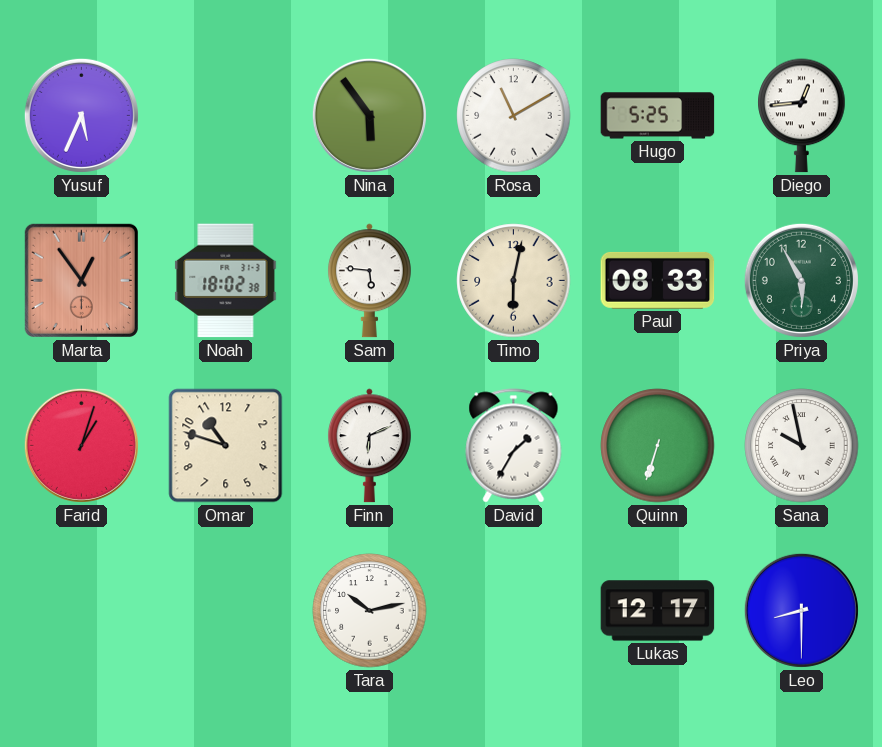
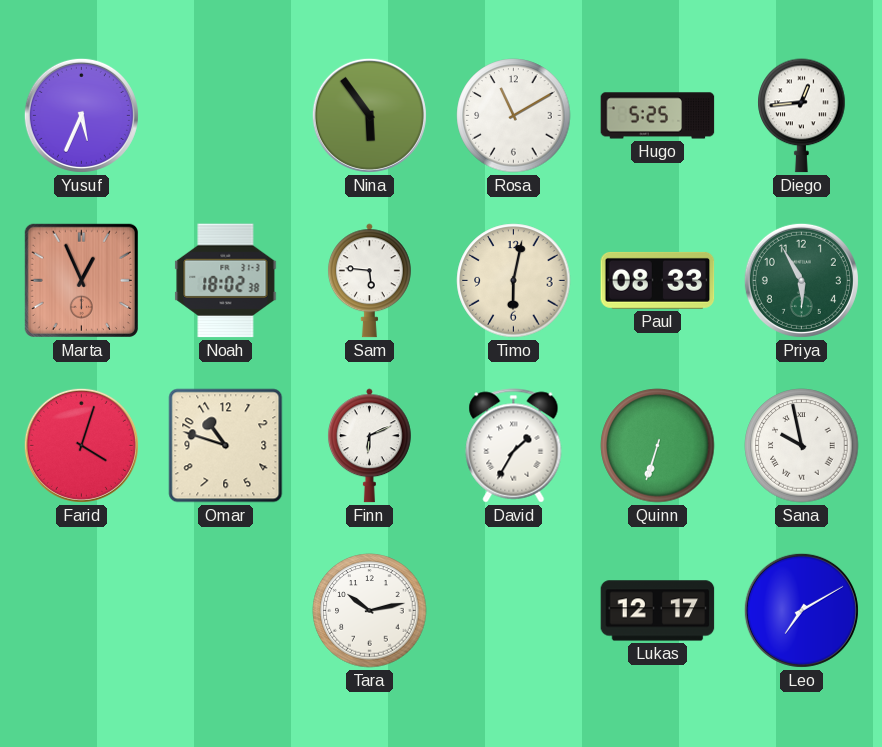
Marta: 12:54 -> 12:56 (81, 280)
Farid: 1:03 -> 4:03 (81, 445)
Leo: 8:30 -> 7:10 (801, 610)
